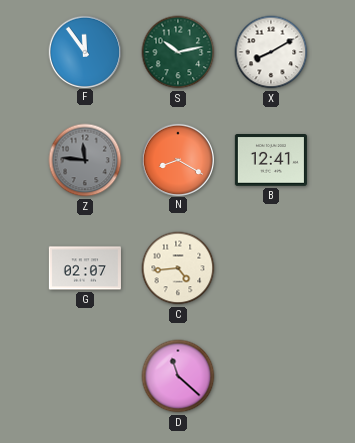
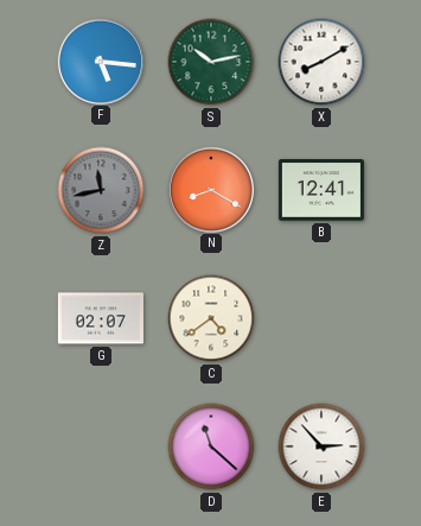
F: 11:54 -> 5:16 (100, 61)
Z: 11:46 -> 11:43 (101, 190)
C: 4:44 -> 4:39 (211, 318)
E: none -> 2:53 (321, 446)
